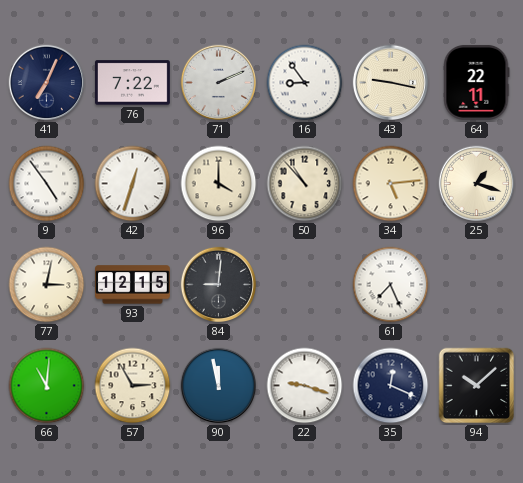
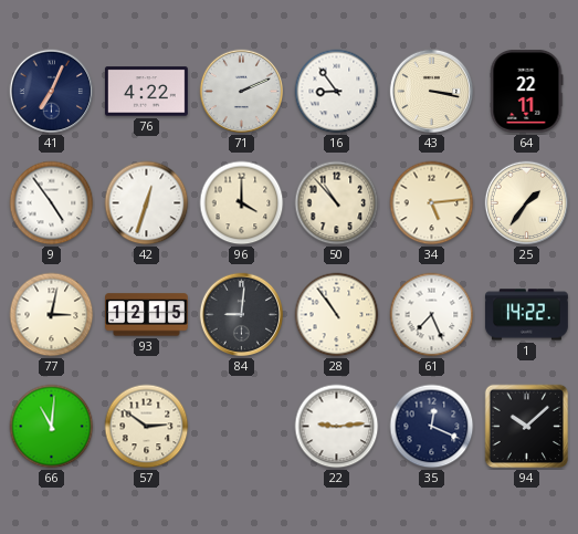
76: 7:22 -> 4:22 (146, 92)
43: 9:17 -> 3:17 (432, 92)
25: 1:18 -> 1:36 (527, 203)
28: none -> 10:54 (337, 315)
1: none -> 14:22 (526, 315)
57: 2:55 -> 2:51 (147, 427)
90: 11:58 -> none (219, 386)
22: 9:18 -> 9:14 (337, 427)
